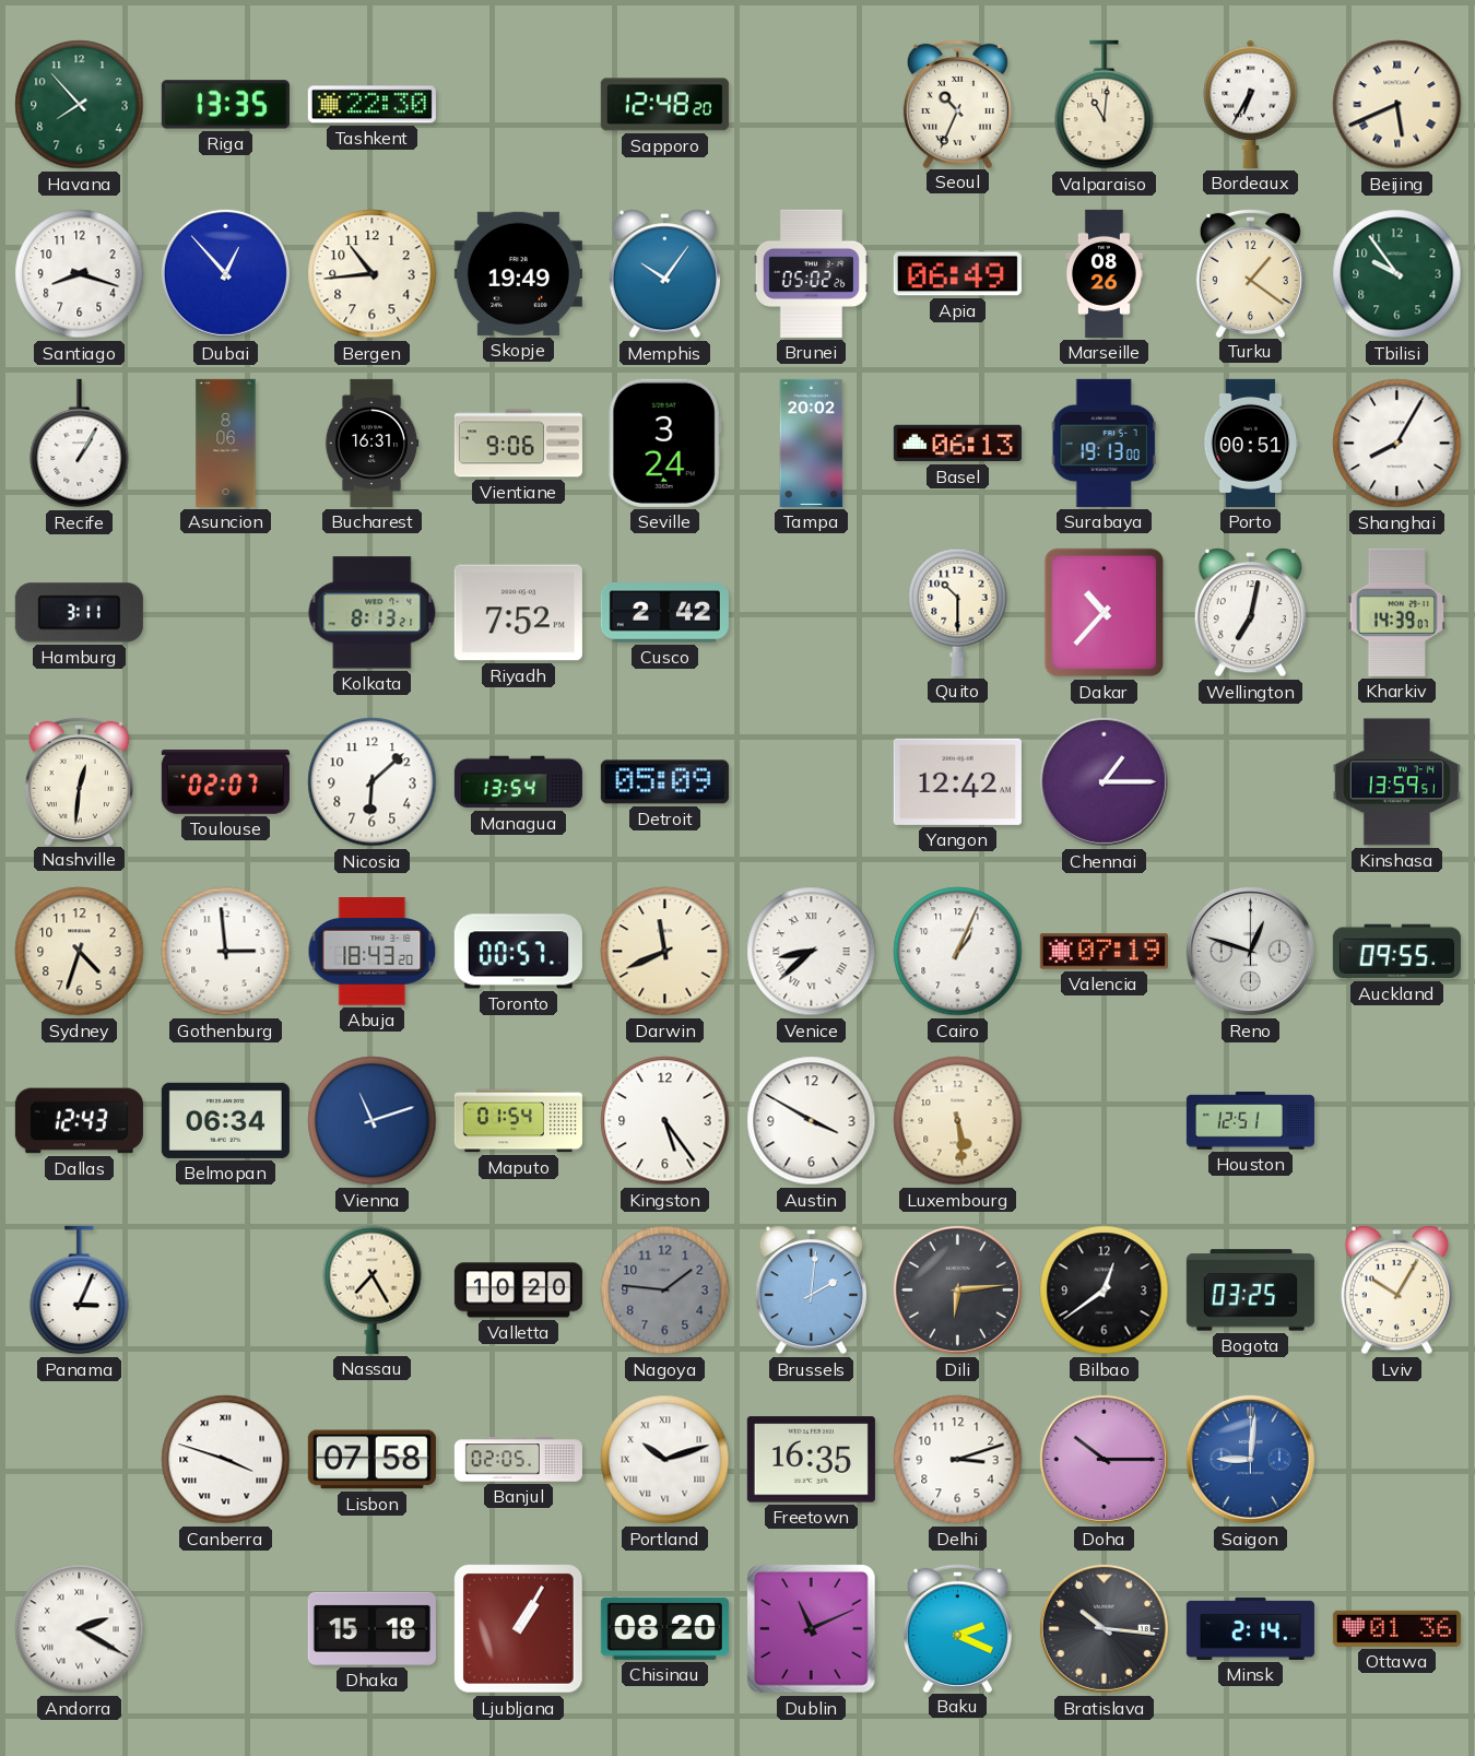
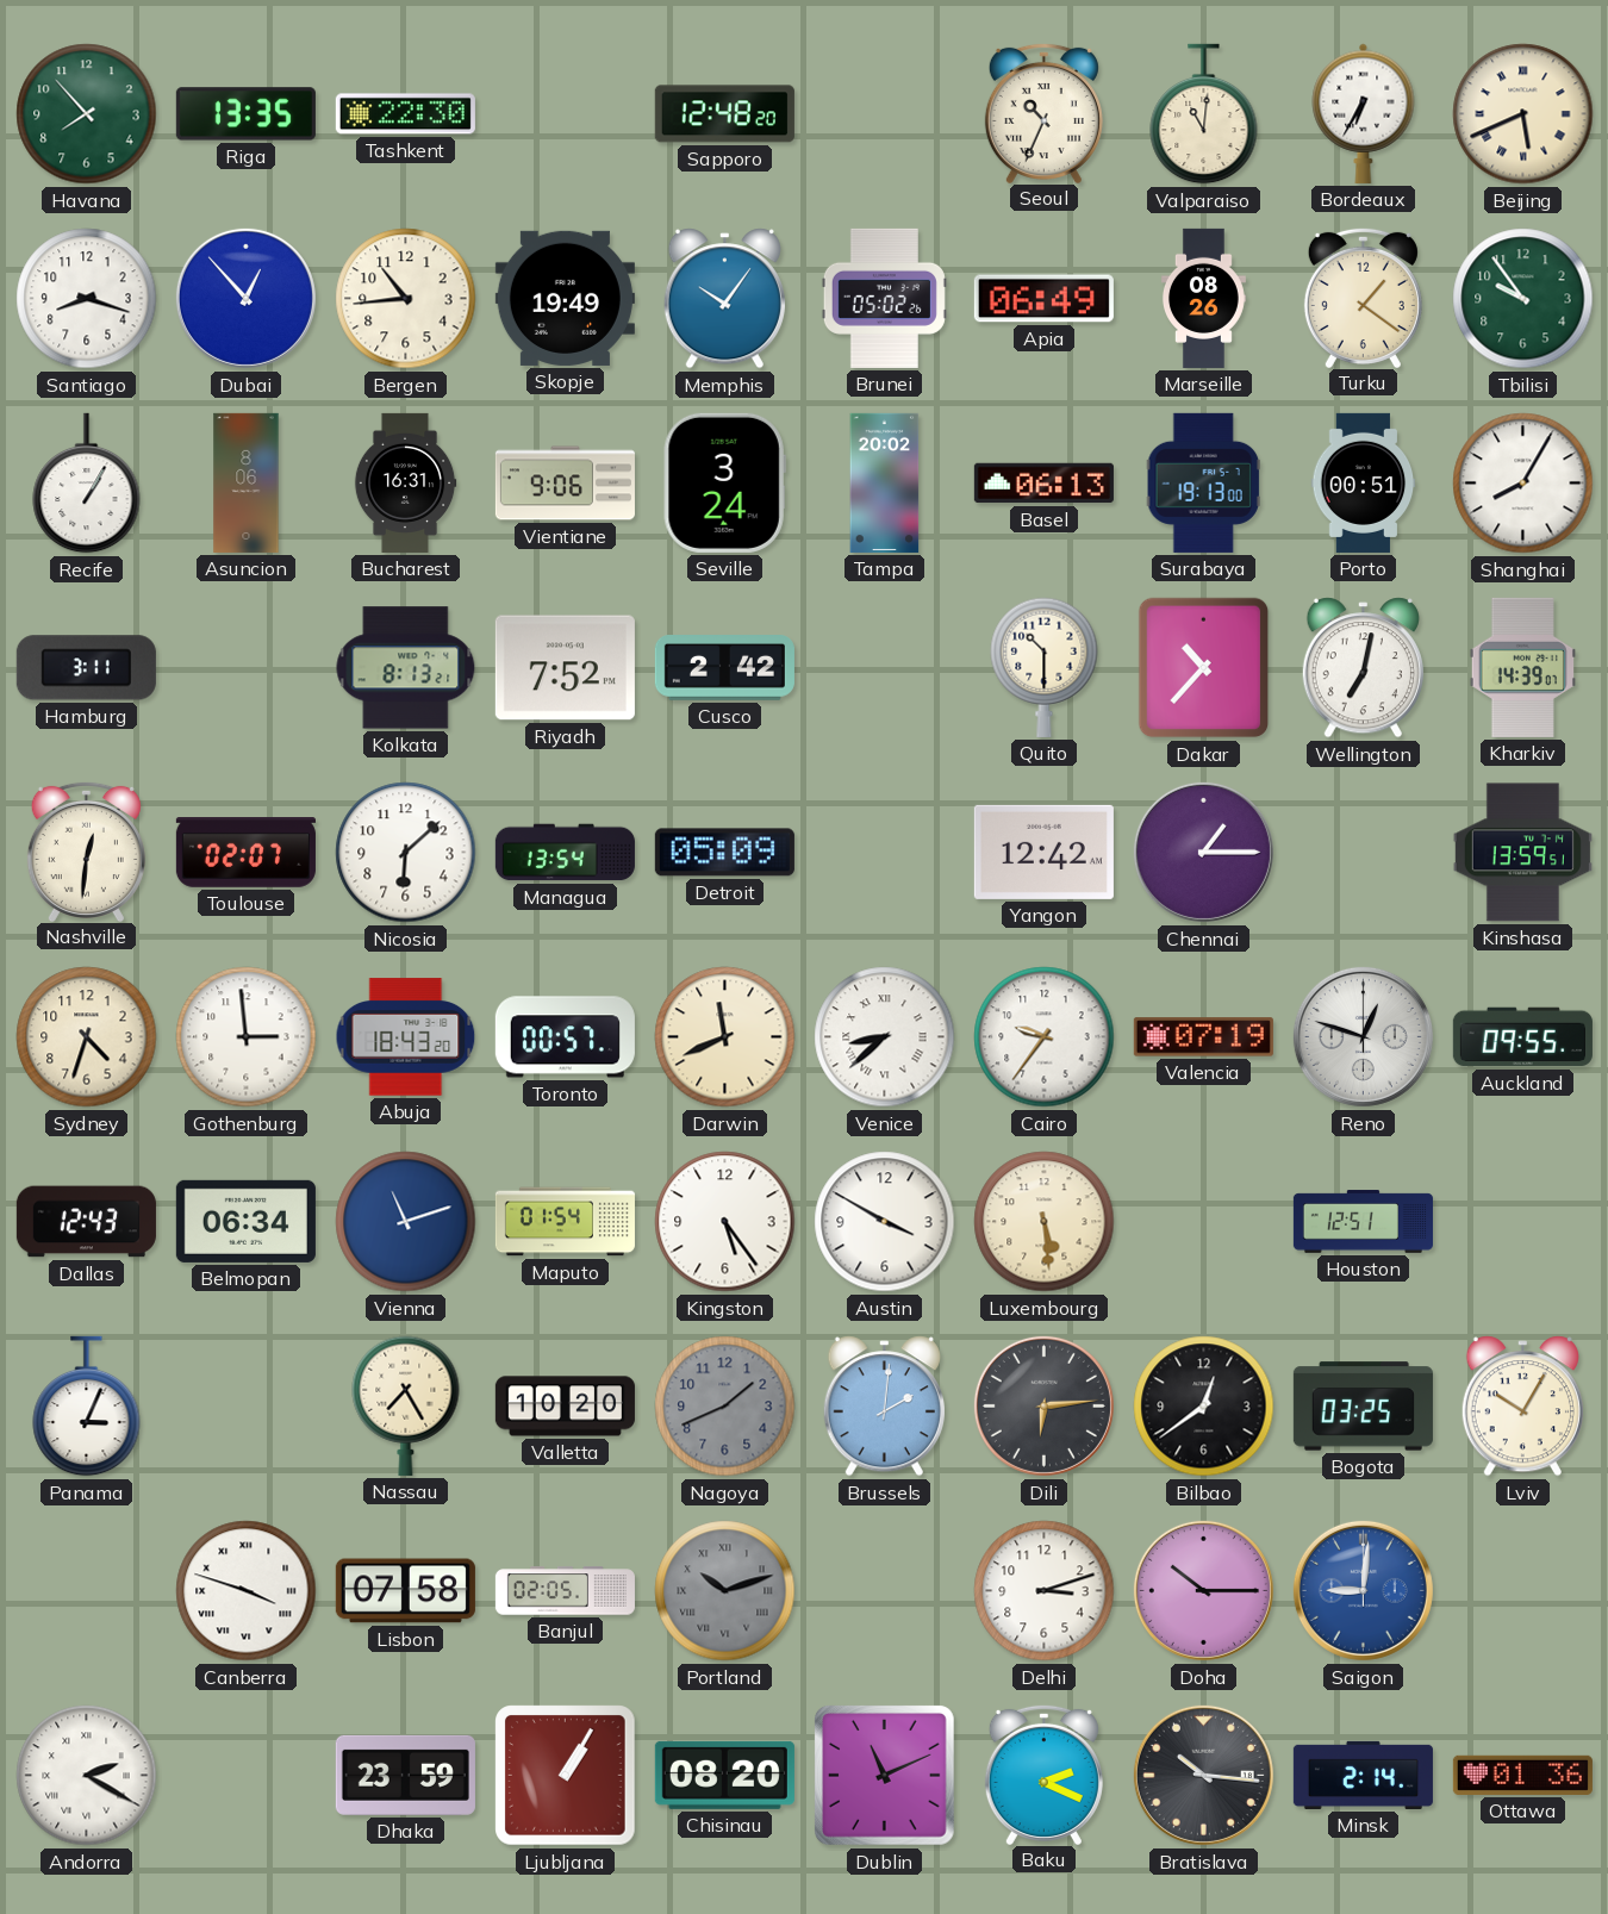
Cairo: 1:04 -> 9:36 (1045, 1037)
Nagoya: 1:46 -> 1:41 (725, 1407)
Portland dial: white -> grey (725, 1591)
Freetown: 16:35 -> none (811, 1460)
Dhaka: 15:18 -> 23:59 (405, 1775)
